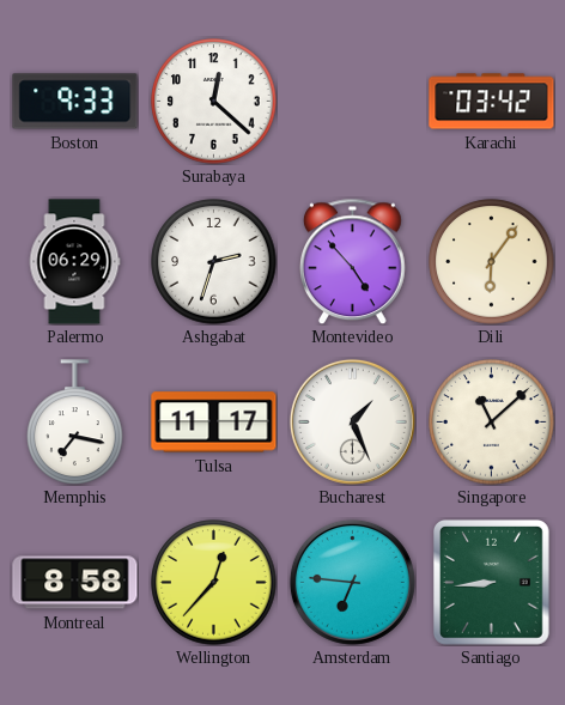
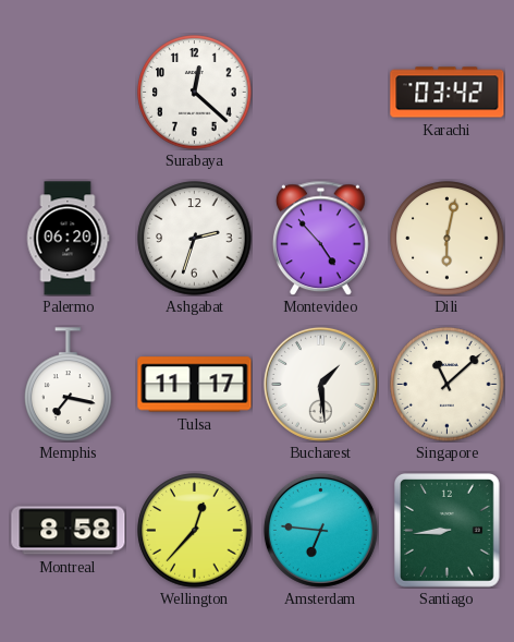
Boston: 9:33 -> none (75, 102)
Palermo: 06:29 -> 06:20 (68, 239)
Dili: 6:06 -> 6:02 (448, 239)
Bucharest: 1:26 -> 1:29 (320, 384)
